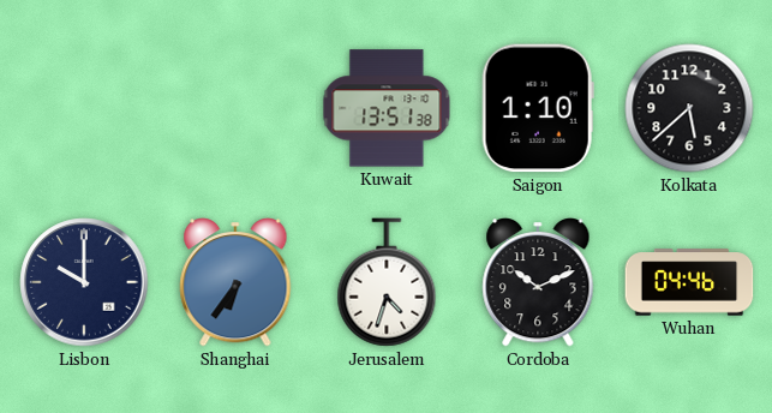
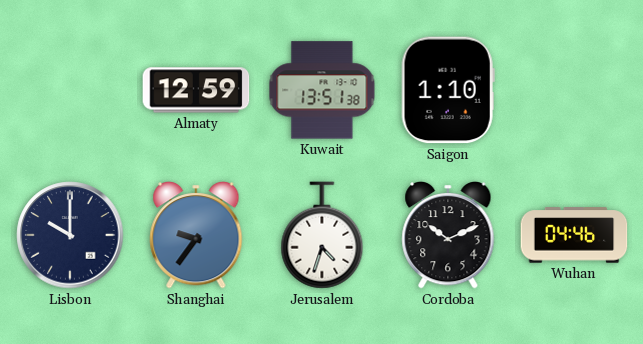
Almaty: none -> 12:59 (196, 90)
Kolkata: 5:38 -> none (689, 108)
Shanghai: 6:36 -> 9:36 (196, 235)
